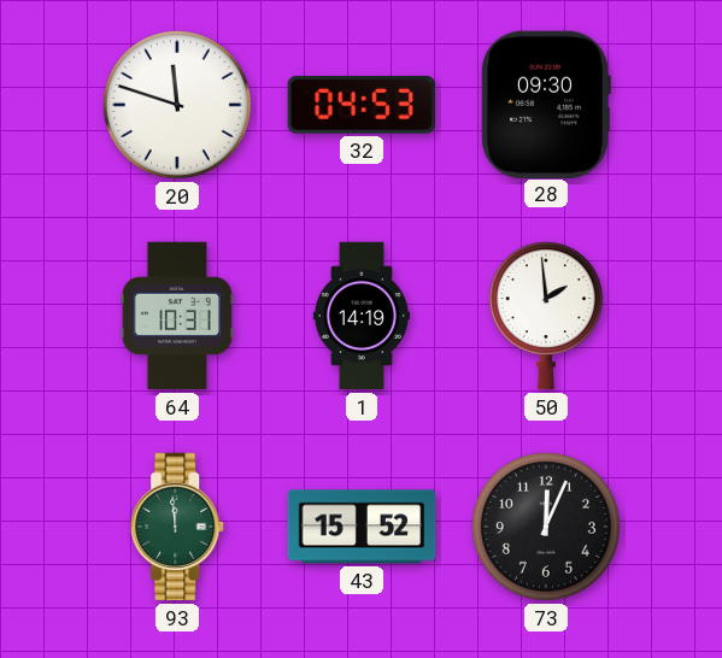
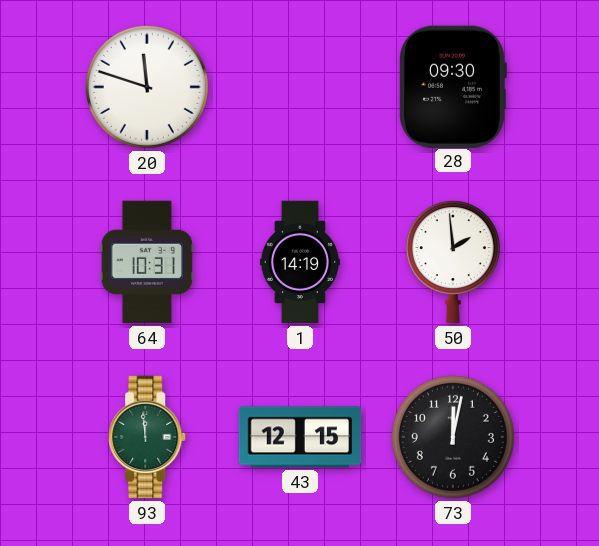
32: 04:53 -> none (362, 105)
43: 15:52 -> 12:15 (300, 437)
73: 12:04 -> 12:02 (453, 437)
